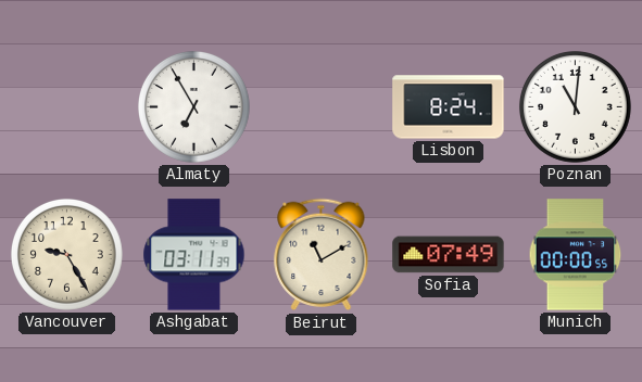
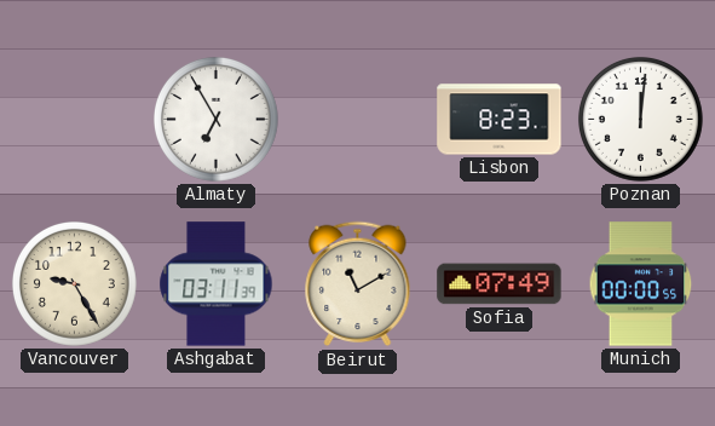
Lisbon: 8:24 -> 8:23 (500, 120)
Poznan: 11:01 -> 12:01 (640, 119)
